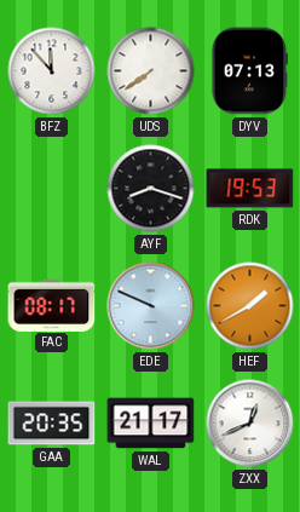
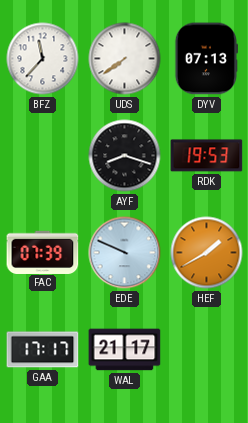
BFZ: 11:53 -> 11:37 (43, 59)
FAC: 08:17 -> 07:39 (43, 252)
GAA: 20:35 -> 17:17 (43, 350)
ZXX: 12:41 -> none (250, 424)
